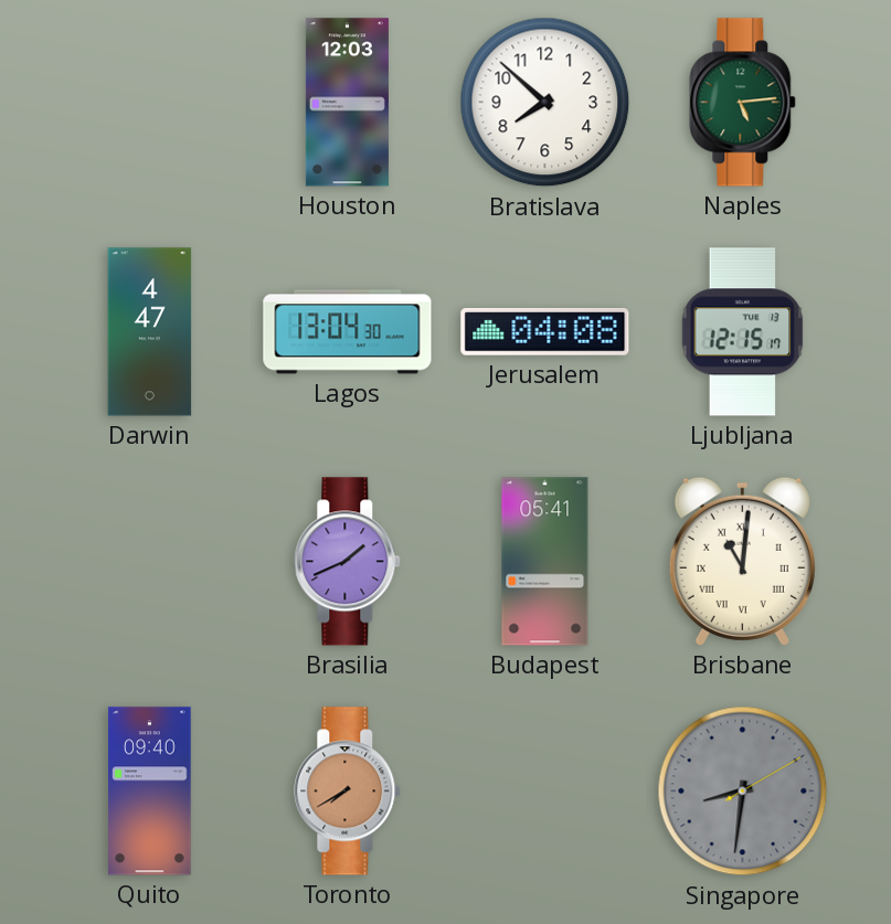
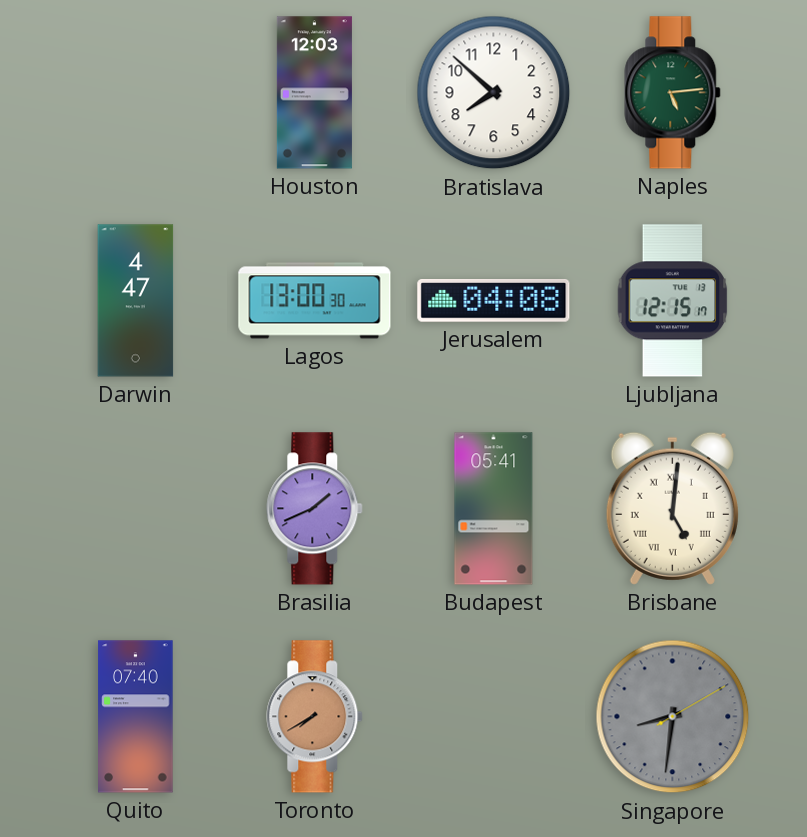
Lagos: 13:04 -> 13:00 (315, 301)
Brisbane: 11:01 -> 5:01 (672, 508)
Quito: 09:40 -> 07:40 (136, 717)
